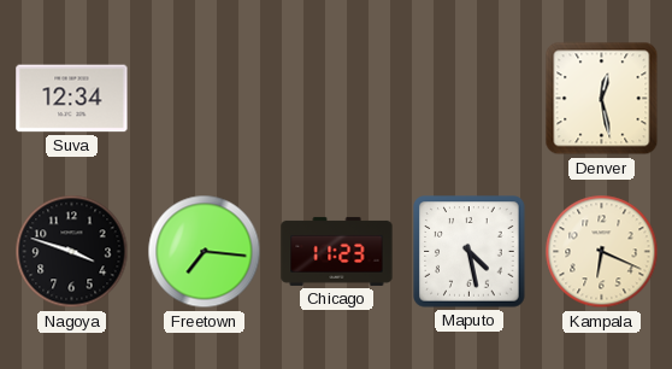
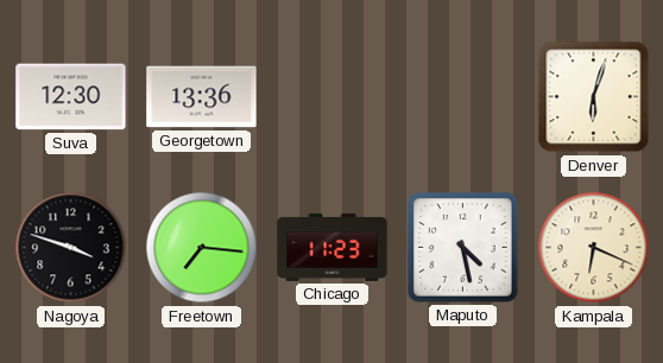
Suva: 12:34 -> 12:30 (71, 97)
Georgetown: none -> 13:36 (202, 97)
Denver: 12:28 -> 6:03 (594, 97)
